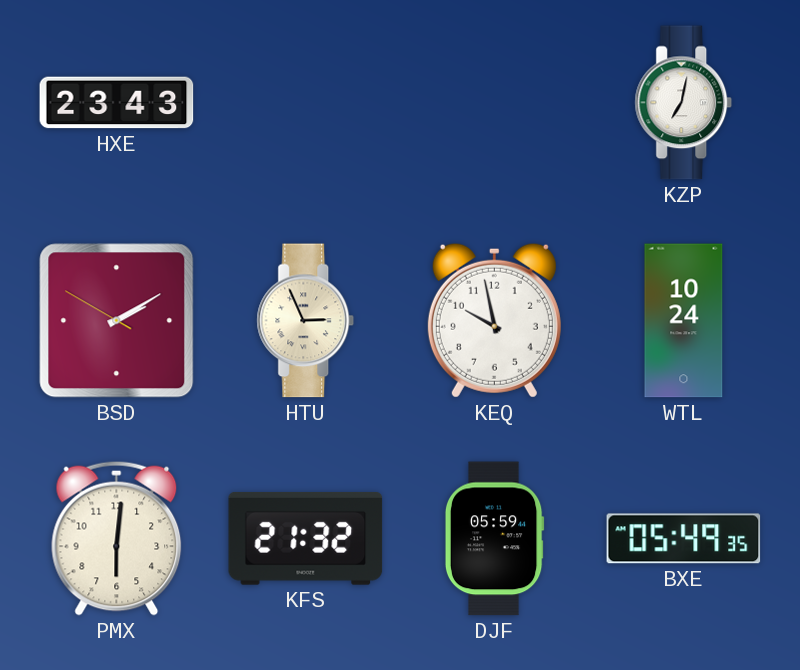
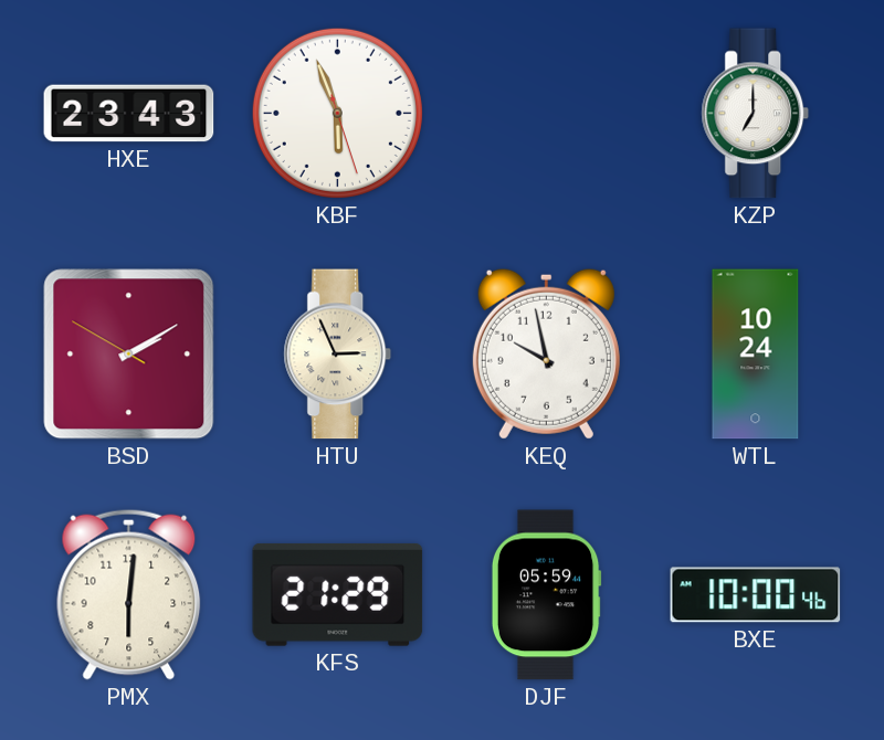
KBF: none -> 5:56 (337, 113)
KZP: 7:02 -> 7:00 (756, 114)
KFS: 21:32 -> 21:29 (338, 594)
BXE: 05:49 -> 10:00 (756, 595)
